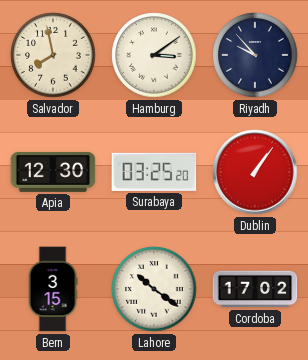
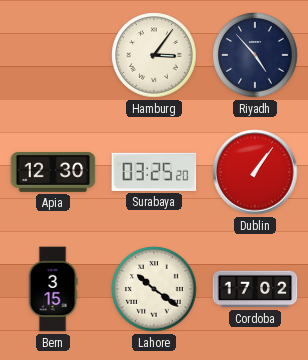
Salvador: 7:58 -> none (53, 55)
Hamburg: 3:09 -> 3:06 (154, 55)
Riyadh: 9:53 -> 4:53 (255, 55)
